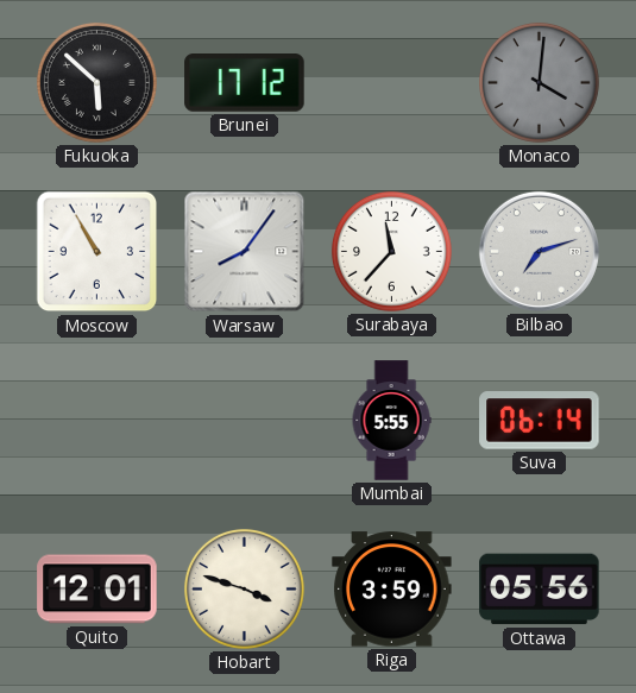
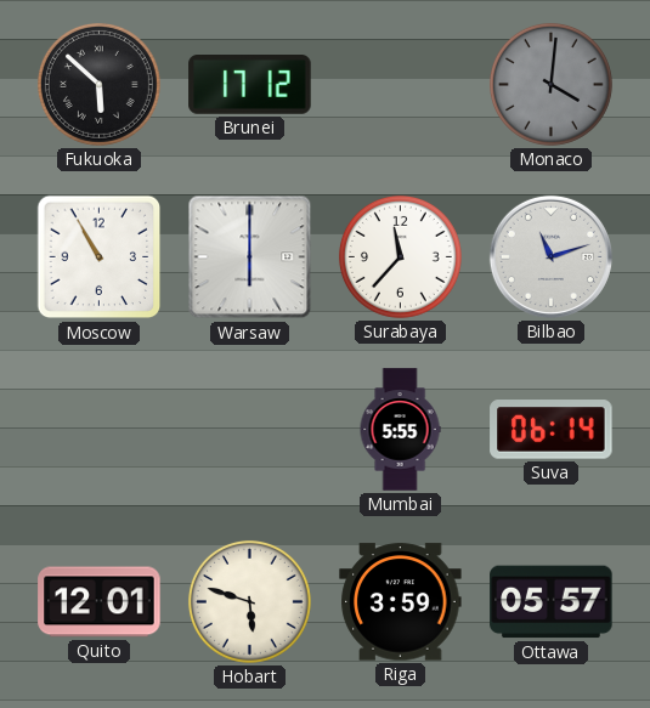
Warsaw: 8:06 -> 6:00 (250, 257)
Bilbao: 7:12 -> 11:12 (550, 256)
Hobart: 3:48 -> 5:48 (249, 601)
Ottawa: 05:56 -> 05:57 (552, 602)
